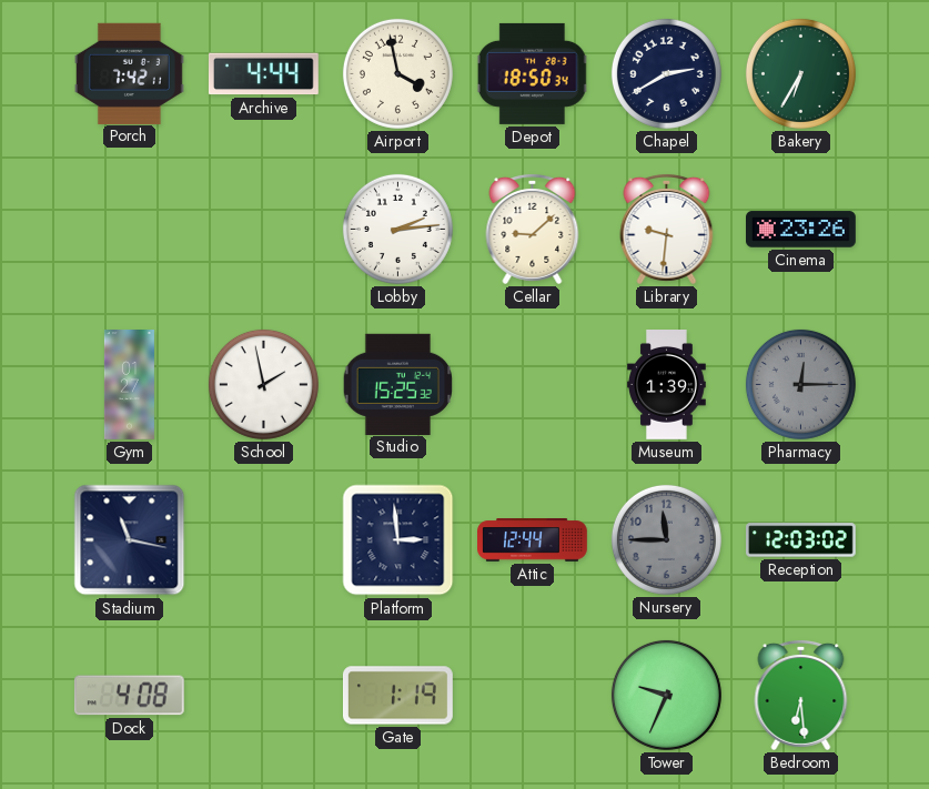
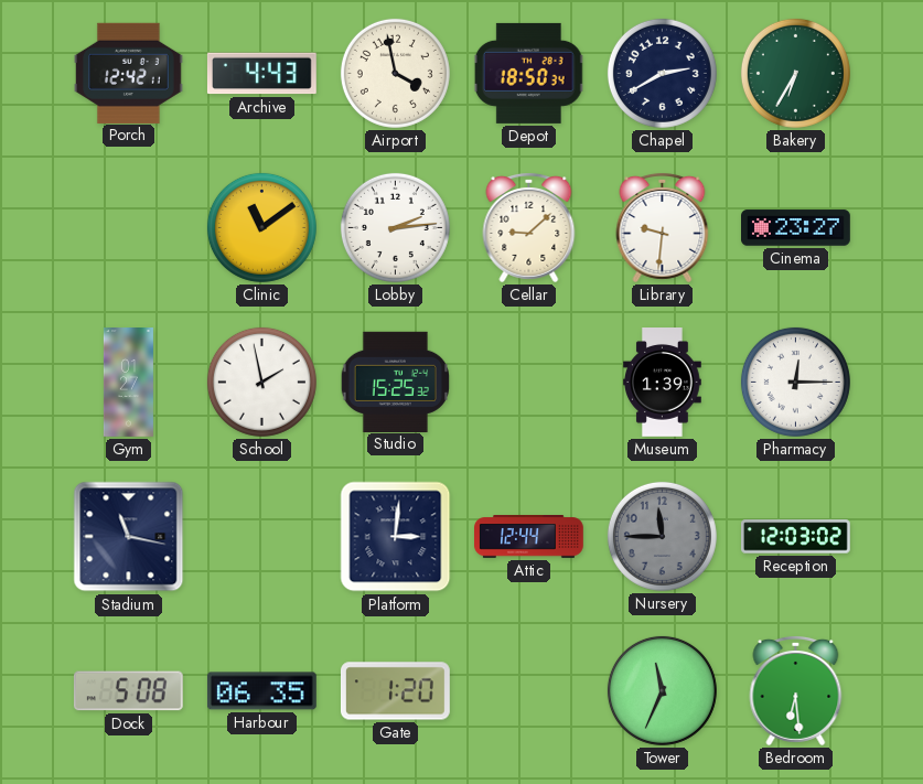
Porch: 7:42 -> 12:42 (128, 73)
Archive: 4:44 -> 4:43 (261, 74)
Clinic: none -> 11:09 (261, 227)
Cinema: 23:26 -> 23:27 (796, 228)
Pharmacy dial: grey -> white (795, 382)
Platform: 2:59 -> 3:01 (396, 537)
Dock: 4:08 -> 5:08 (128, 691)
Harbour: none -> 06:35 (261, 691)
Gate: 1:19 -> 1:20 (396, 691)
Tower: 9:34 -> 11:34 (662, 690)
